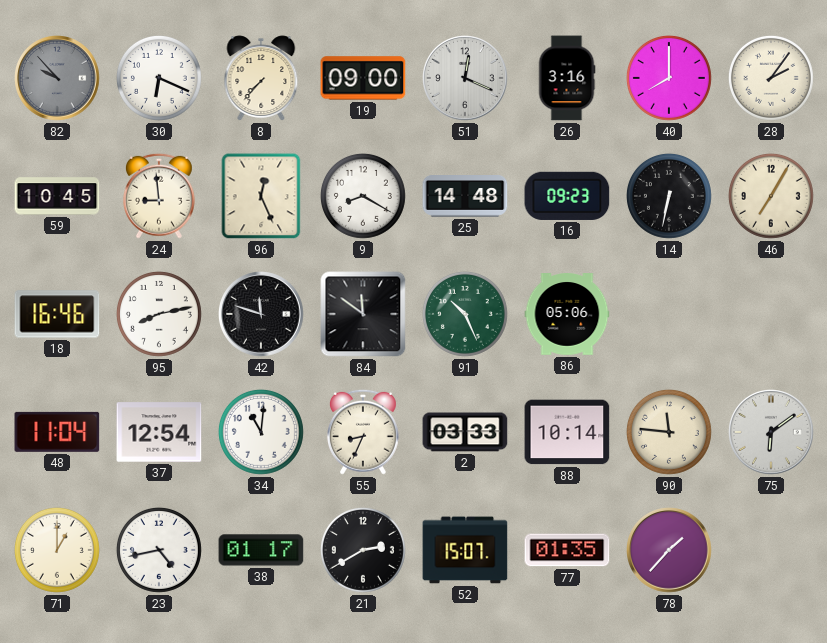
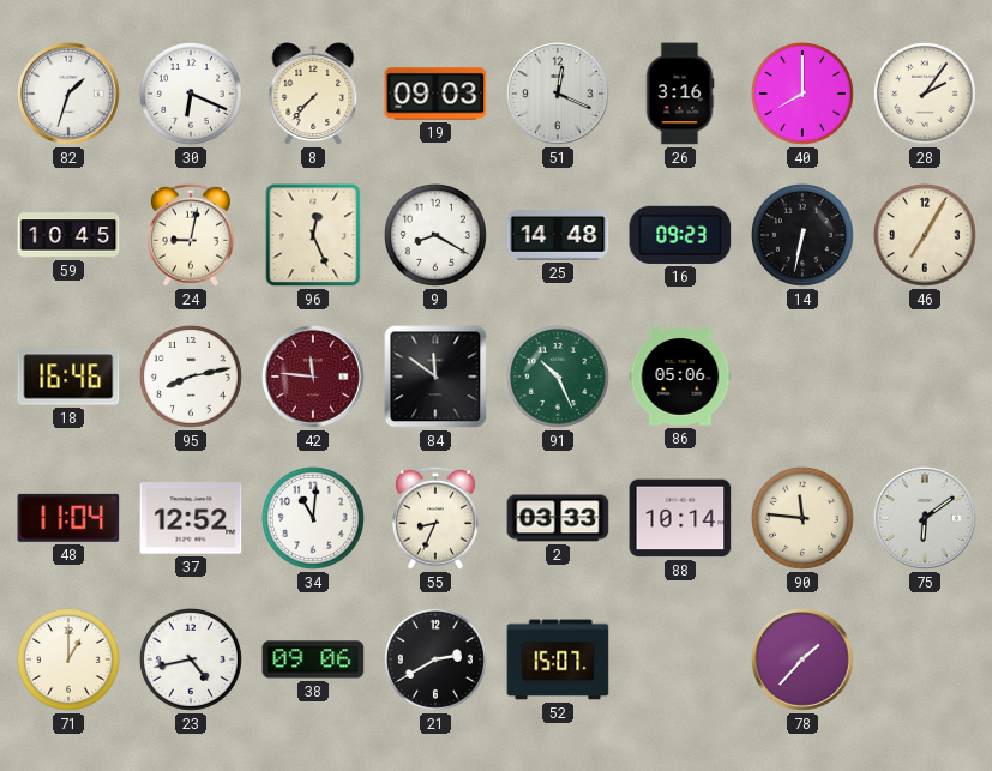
82: 9:53 -> 1:33 (70, 95)
82 dial: grey -> white (70, 95)
19: 09:00 -> 09:03 (435, 94)
24: 8:59 -> 9:02 (191, 235)
42: 11:48 -> 11:46 (314, 378)
42 dial: black -> burgundy (314, 378)
37: 12:54 -> 12:52 (191, 518)
38: 01:17 -> 09:06 (313, 659)
77: 01:35 -> none (567, 550)
